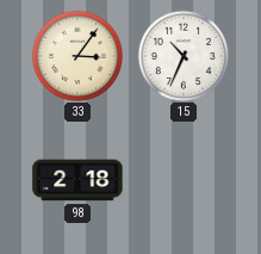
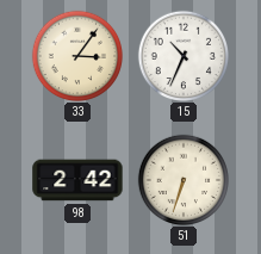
98: 2:18 -> 2:42 (77, 180)
51: none -> 6:33 (182, 179)
